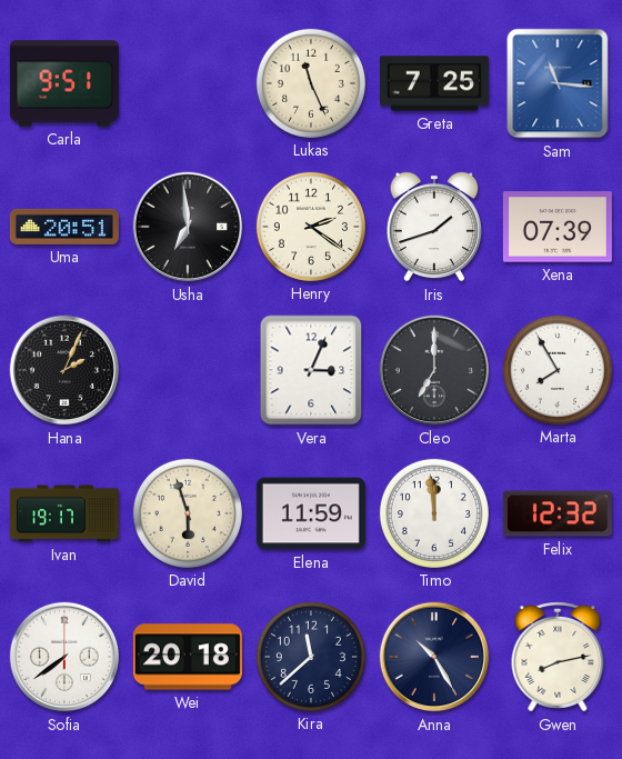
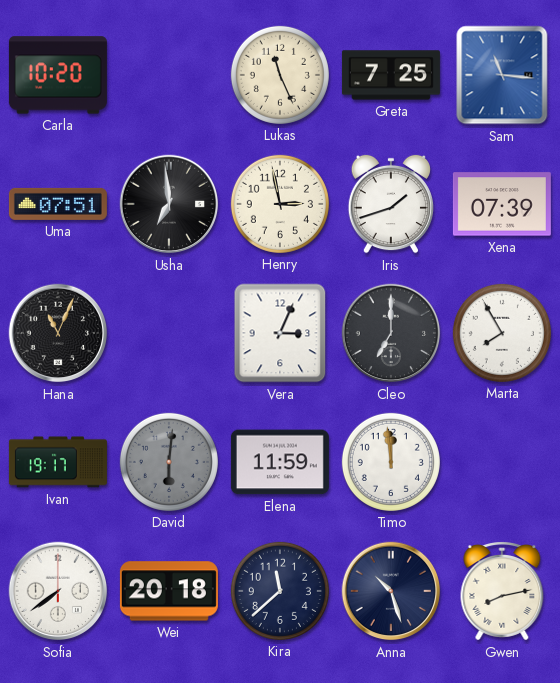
Carla: 9:51 -> 10:20 (58, 75)
Uma: 20:51 -> 07:51 (58, 204)
Henry: 2:21 -> 2:58 (280, 204)
Hana: 2:04 -> 11:04 (58, 333)
David: 5:57 -> 6:01 (169, 462)
David dial: cream -> grey (169, 462)
Felix: 12:32 -> none (558, 513)
Anna: 10:25 -> 10:27 (391, 591)
